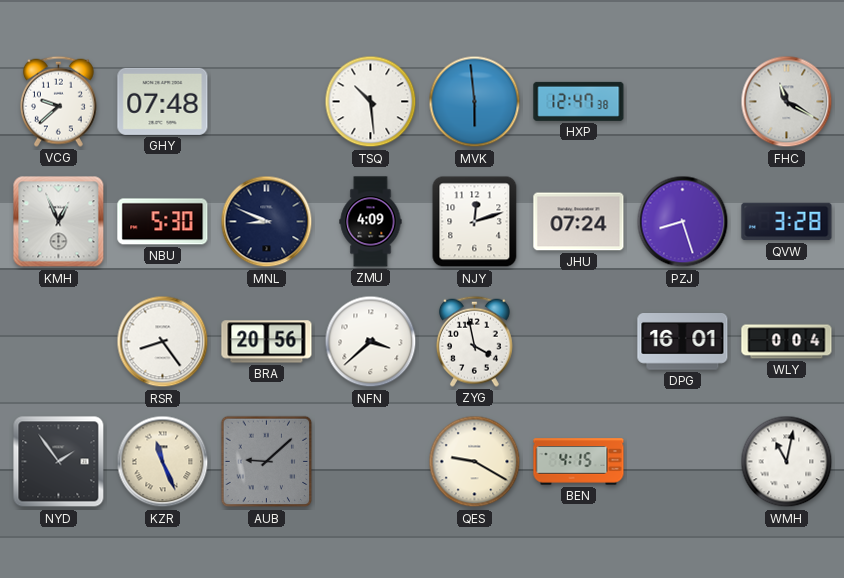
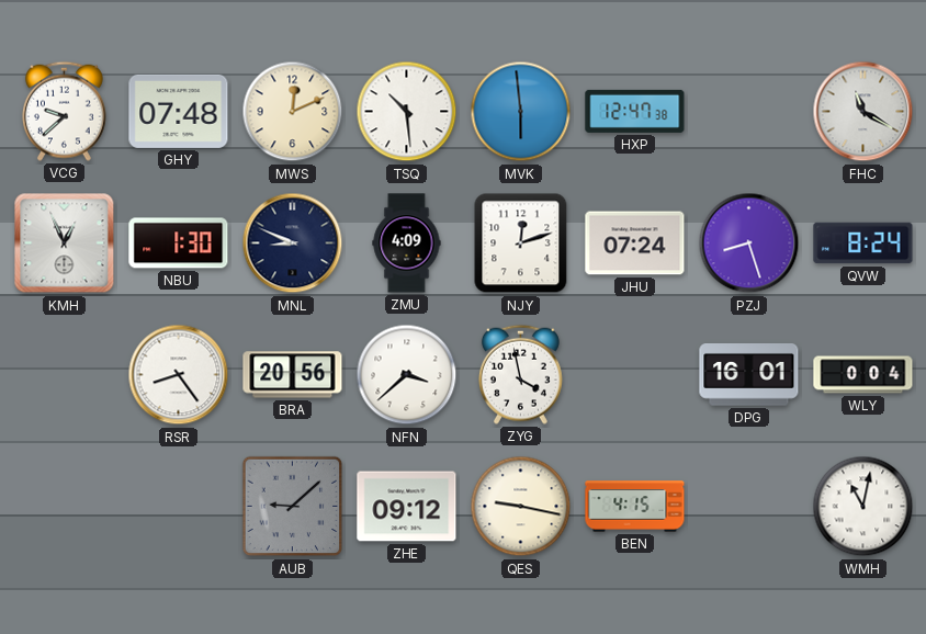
MWS: none -> 12:11 (293, 112)
NBU: 5:30 -> 1:30 (179, 244)
QVW: 3:28 -> 8:24 (863, 244)
NYD: 1:54 -> none (59, 462)
KZR: 11:26 -> none (163, 462)
ZHE: none -> 09:12 (407, 507)
QES: 9:20 -> 9:17 (521, 507)
